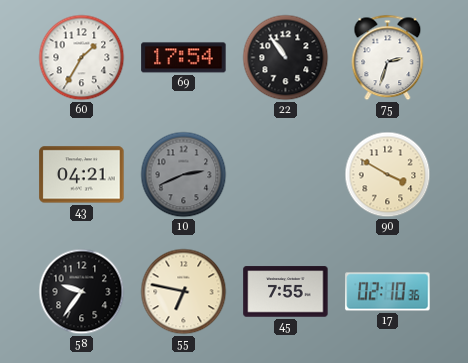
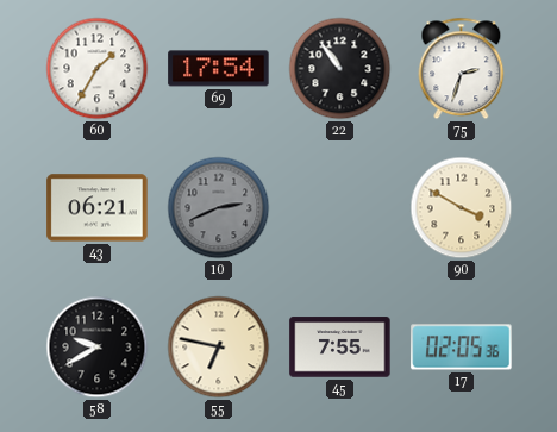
43: 04:21 -> 06:21 (98, 208)
58: 9:36 -> 9:40 (98, 348)
17: 02:10 -> 02:05 (462, 348)
